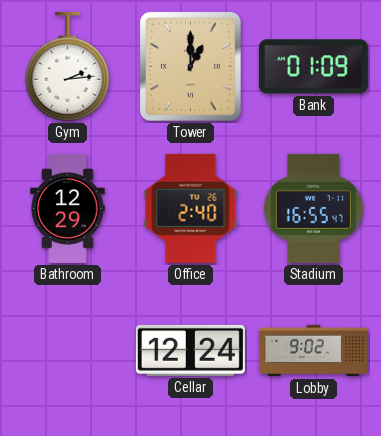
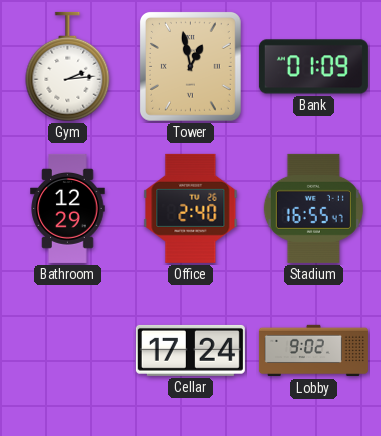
Tower: 1:00 -> 12:58 (190, 66)
Cellar: 12:24 -> 17:24 (190, 350)
